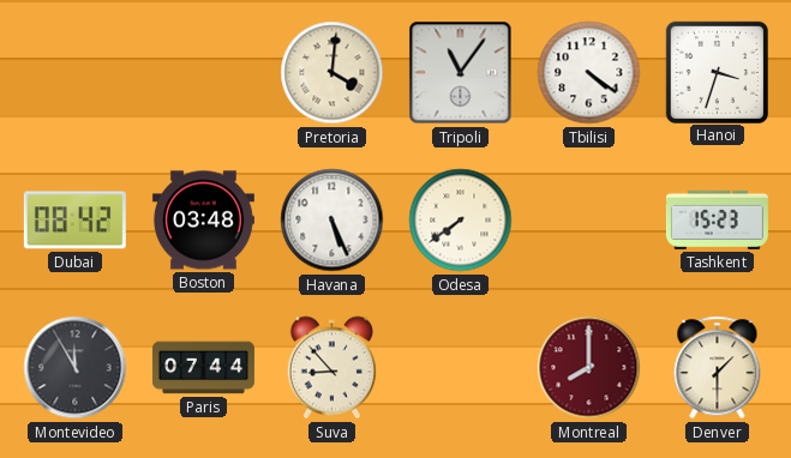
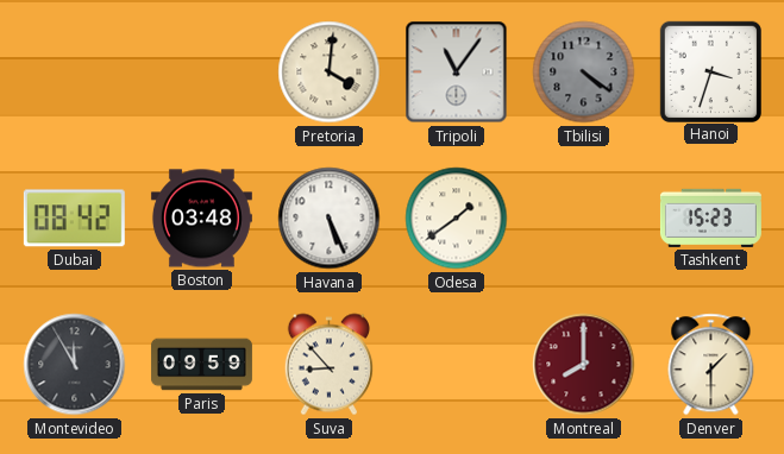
Tbilisi dial: white -> grey (584, 72)
Odesa: 7:39 -> 1:39 (457, 219)
Paris: 07:44 -> 09:59 (201, 365)
